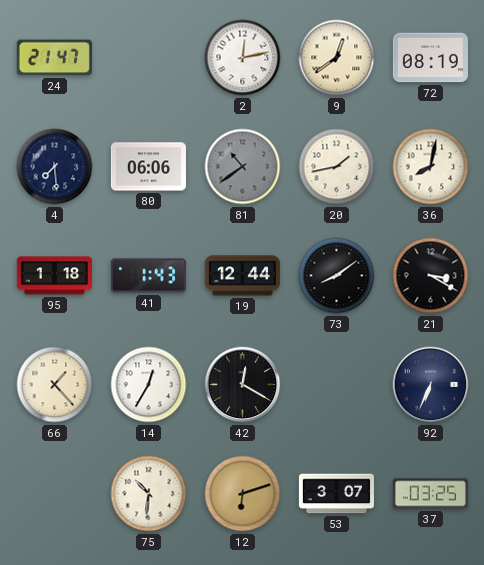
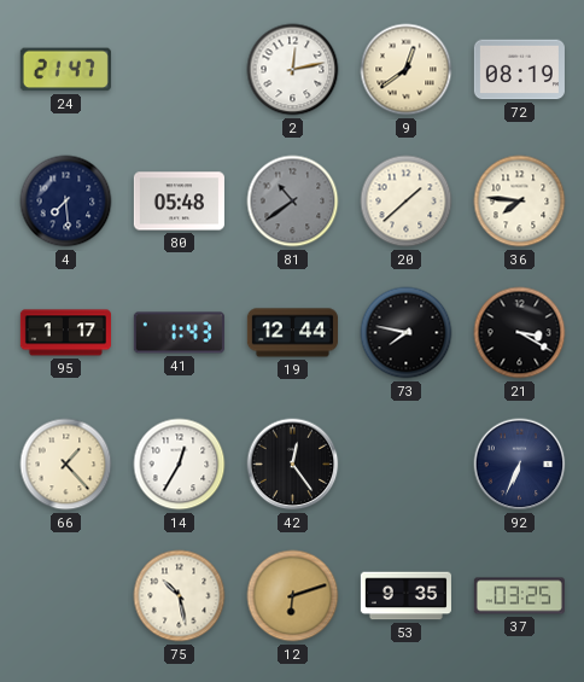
80: 06:06 -> 05:48 (179, 202)
20: 1:43 -> 1:38 (407, 202)
36: 8:02 -> 7:46 (520, 202)
95: 1:18 -> 1:17 (65, 333)
73: 8:09 -> 7:47 (407, 333)
42: 12:20 -> 12:24 (293, 465)
75: 10:31 -> 10:28 (180, 596)
53: 3:07 -> 9:35 (405, 596)
